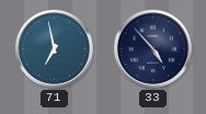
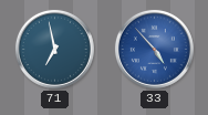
33 dial: navy -> blue (154, 49)
